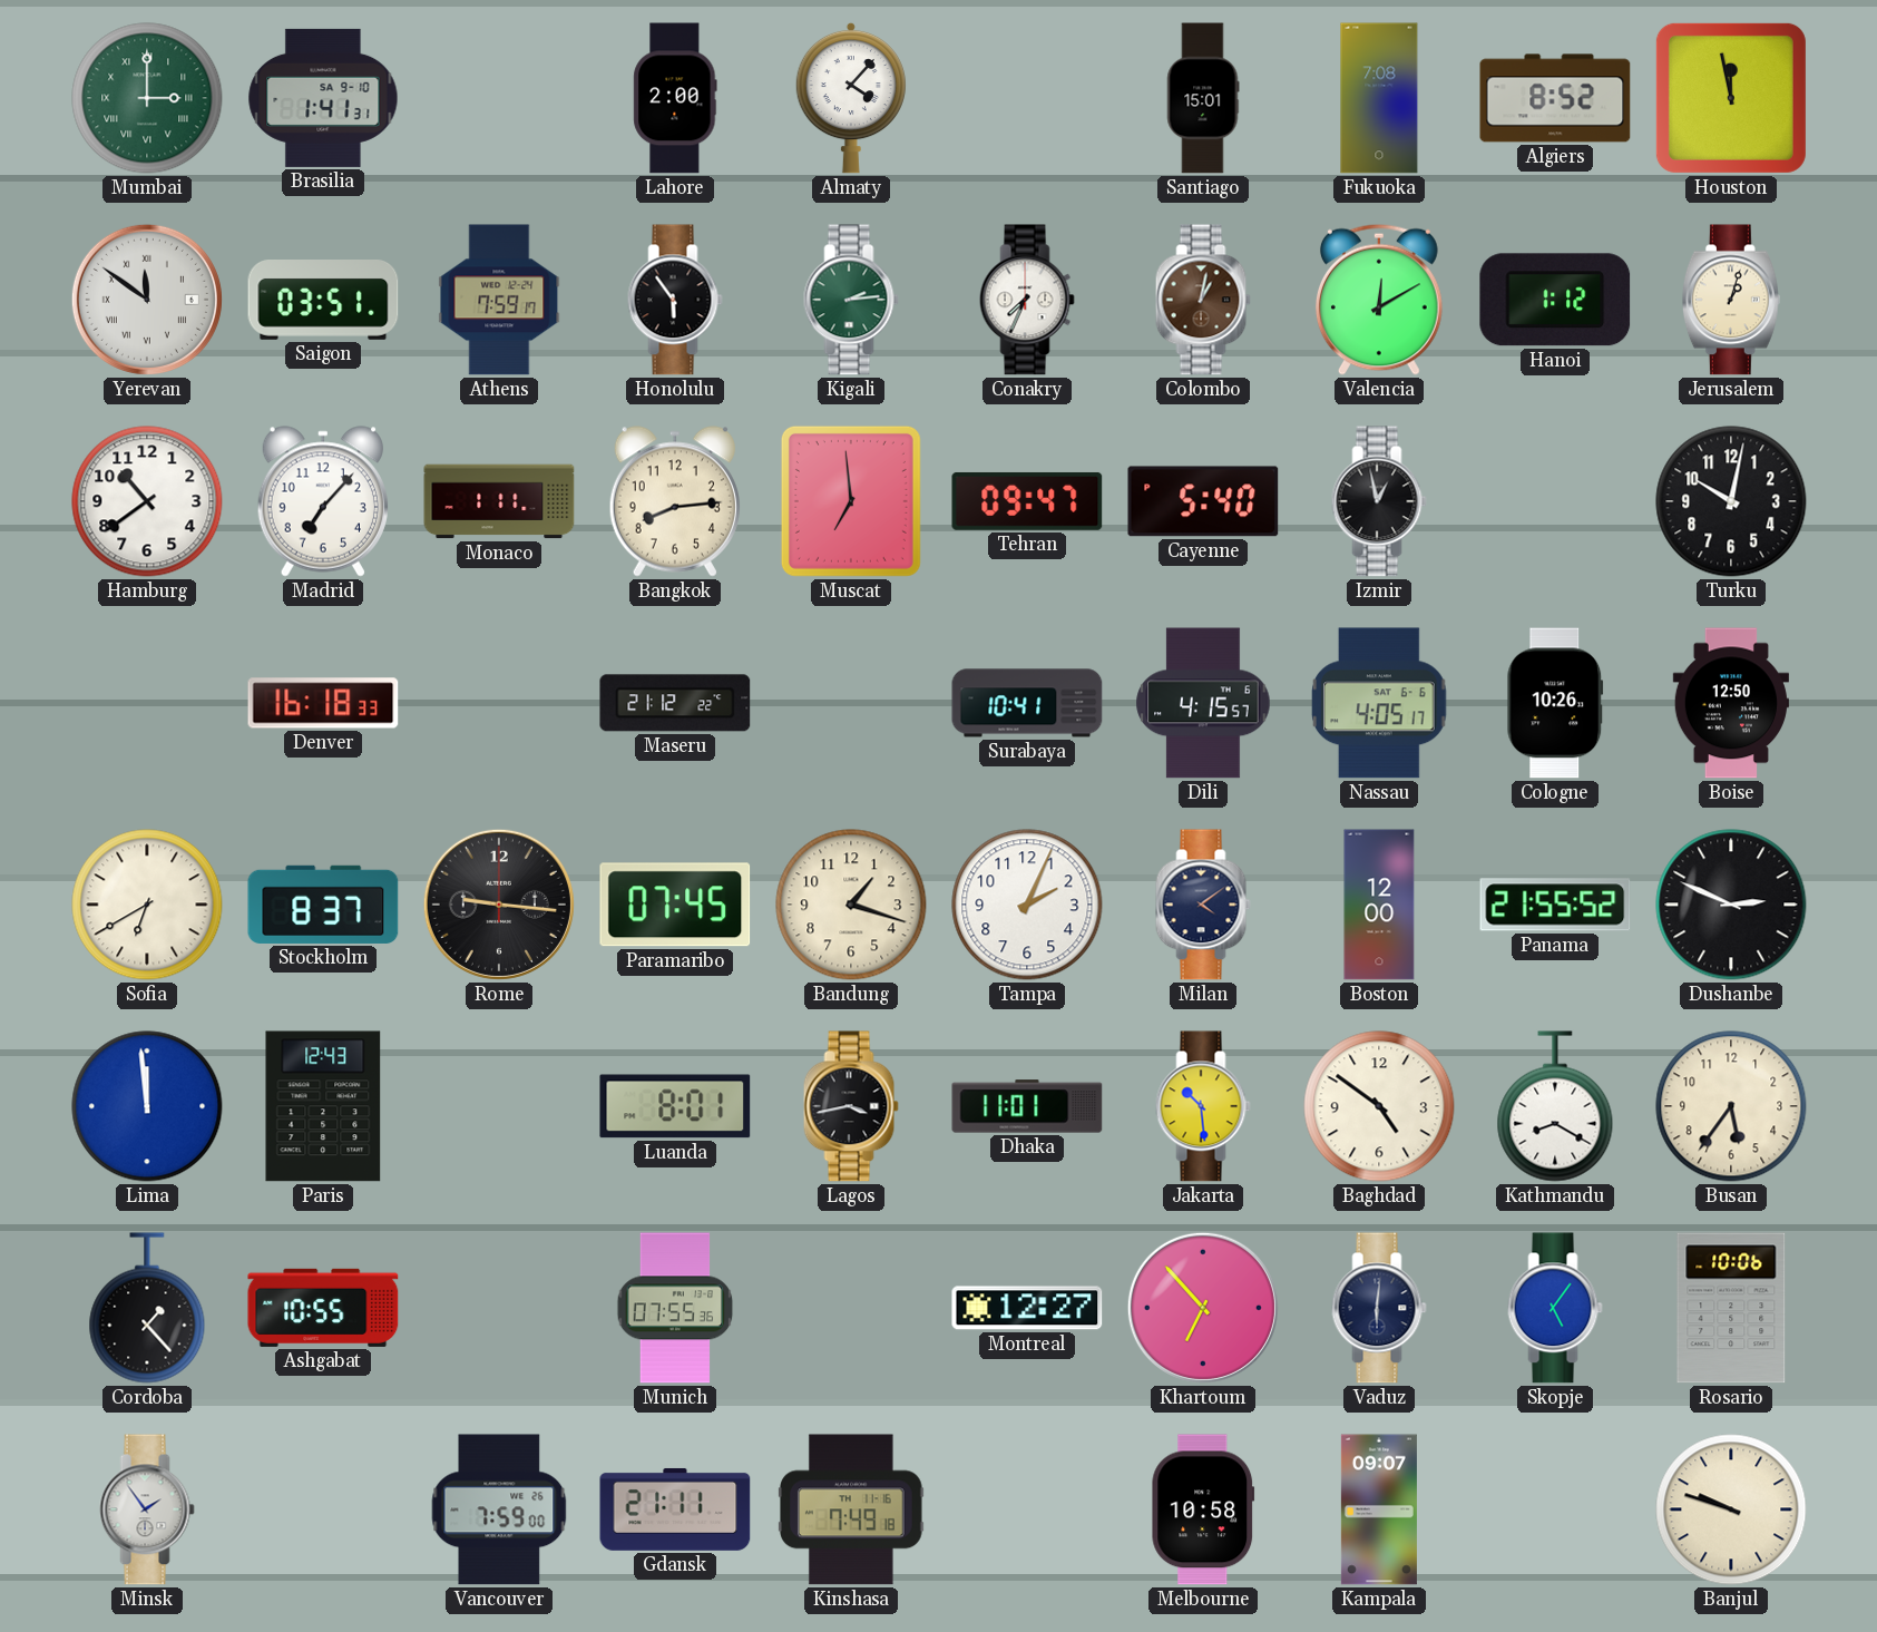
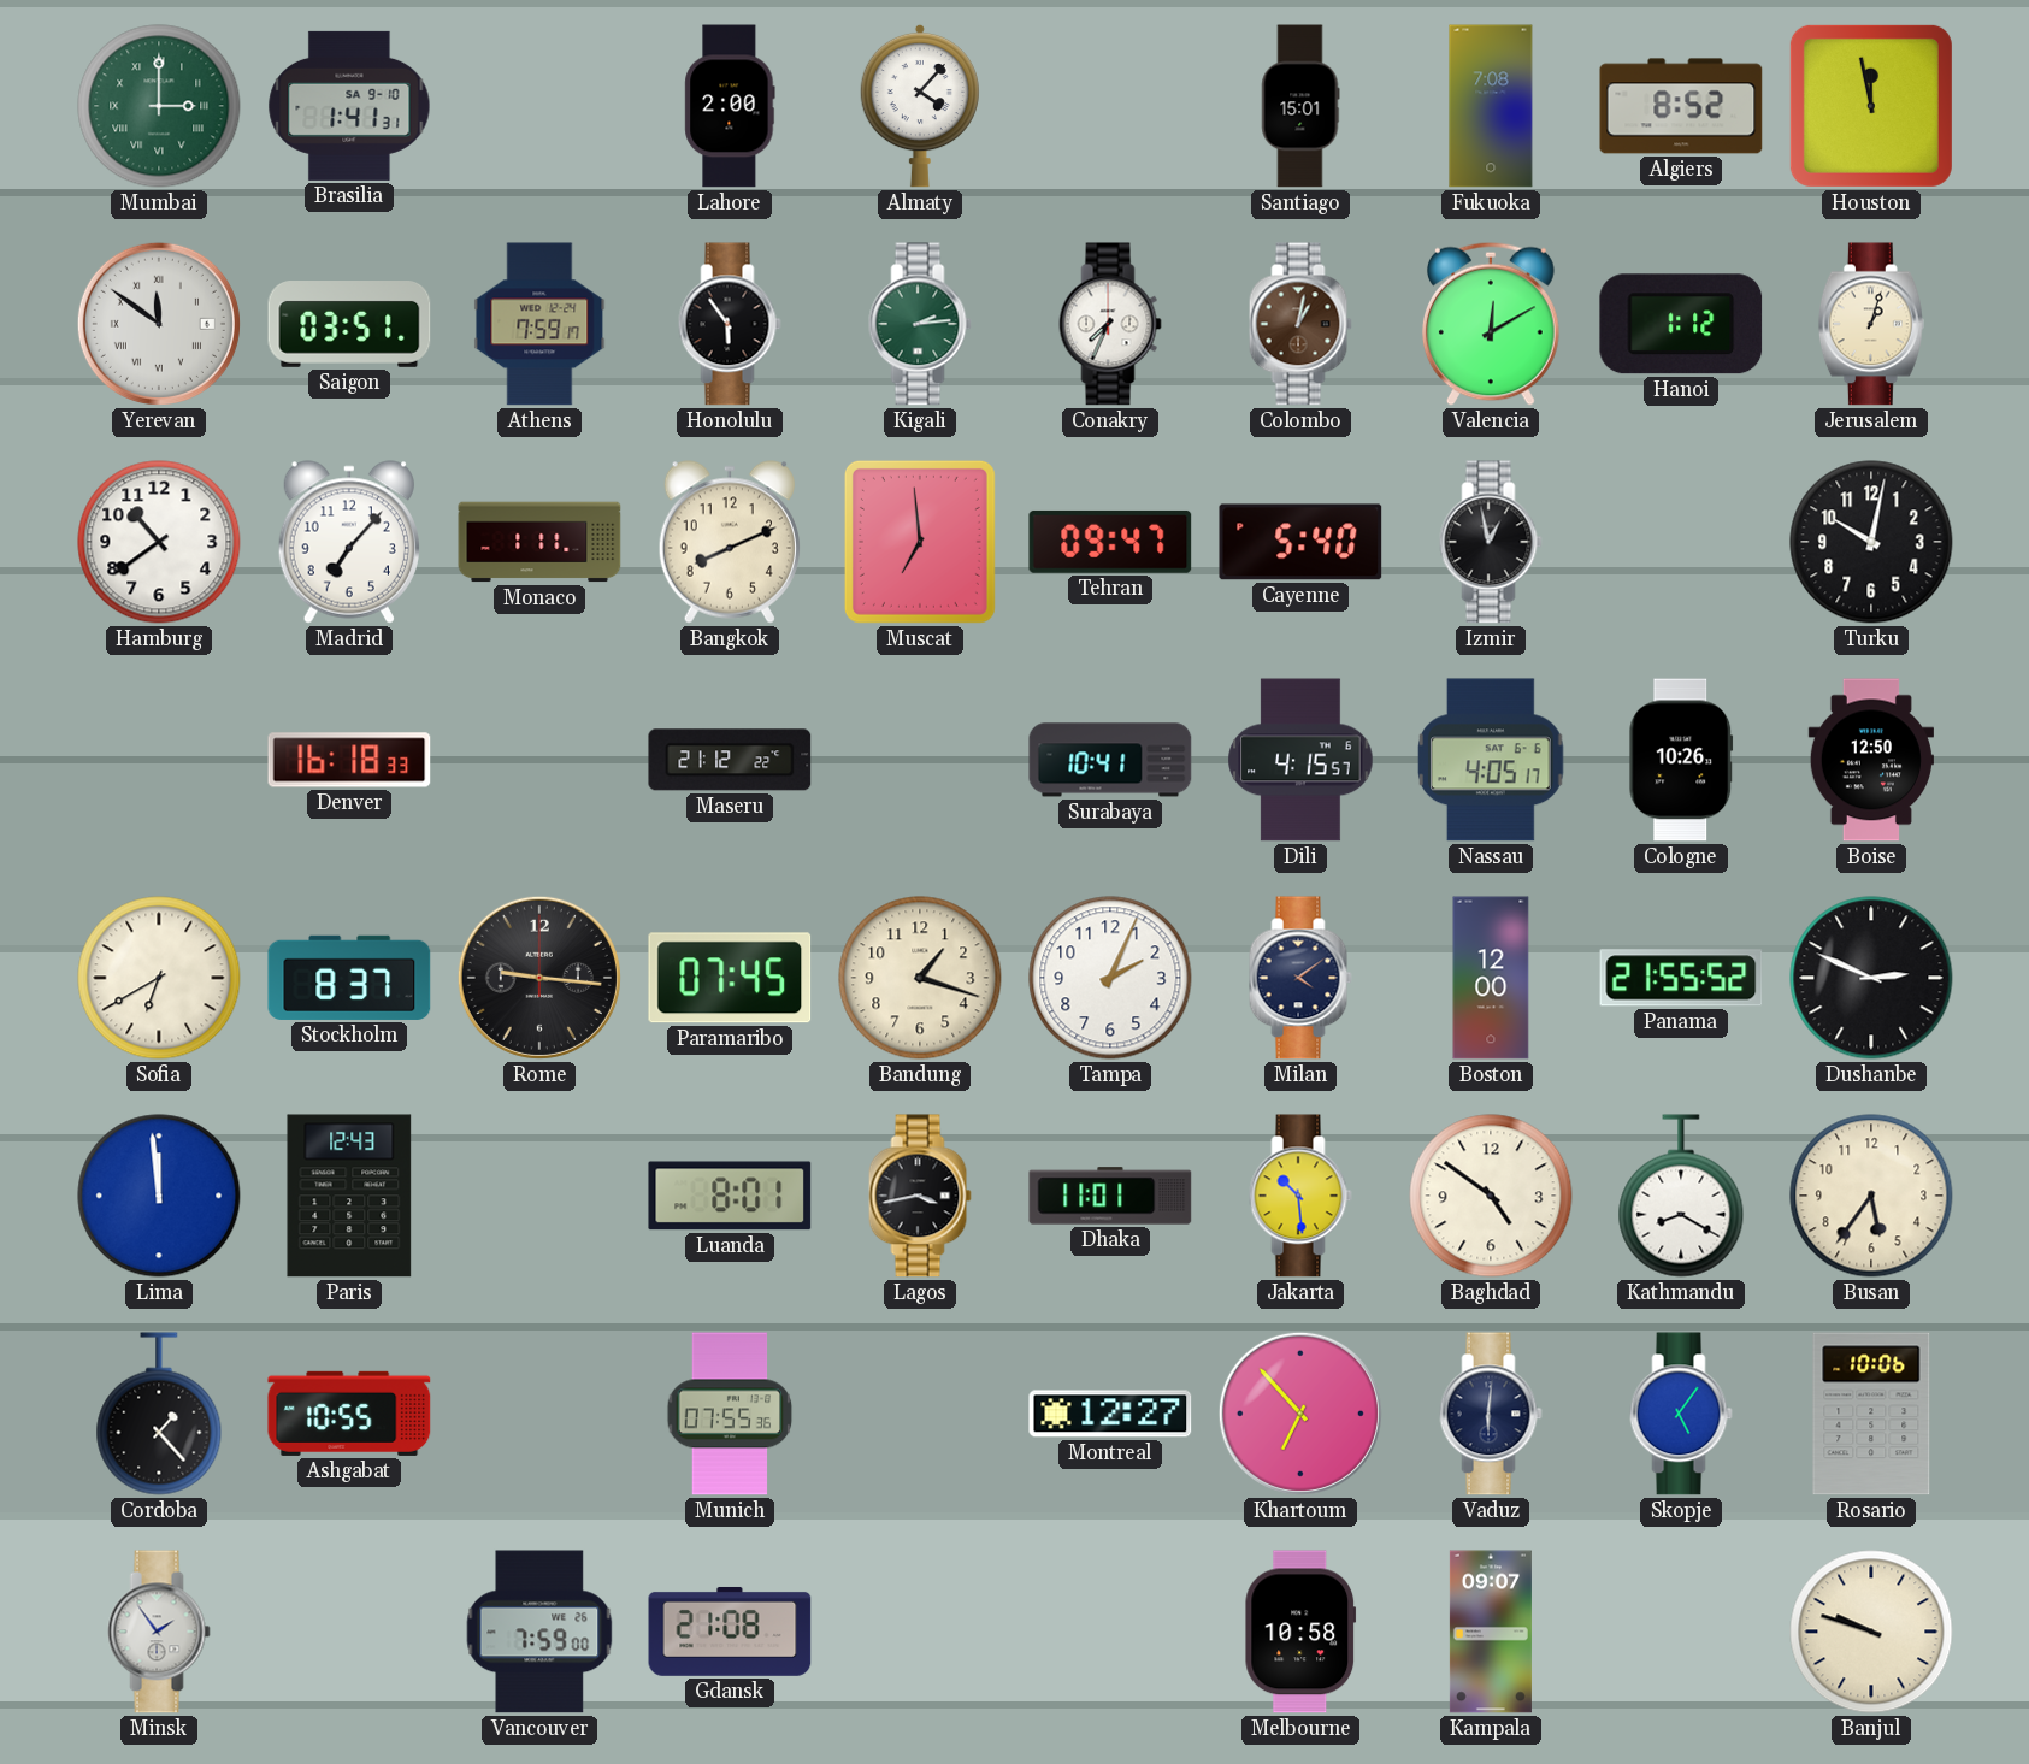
Bangkok: 8:14 -> 8:11 (730, 542)
Gdansk: 21:11 -> 21:08 (730, 1632)
Kinshasa: 7:49 -> none (852, 1509)
